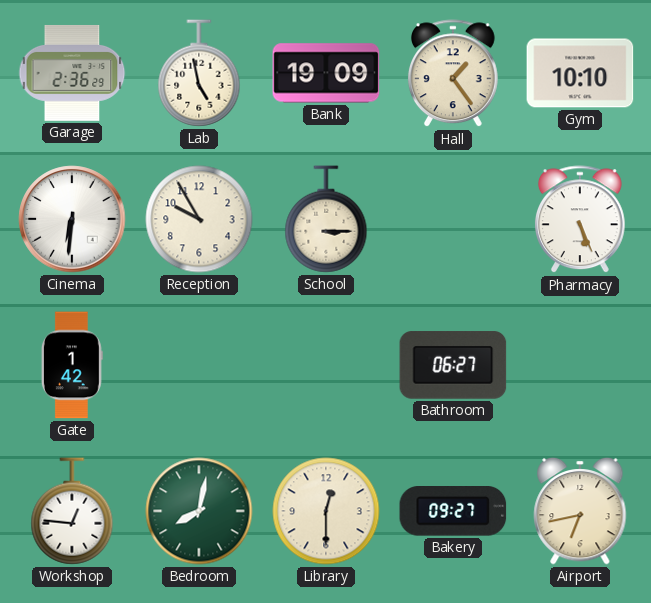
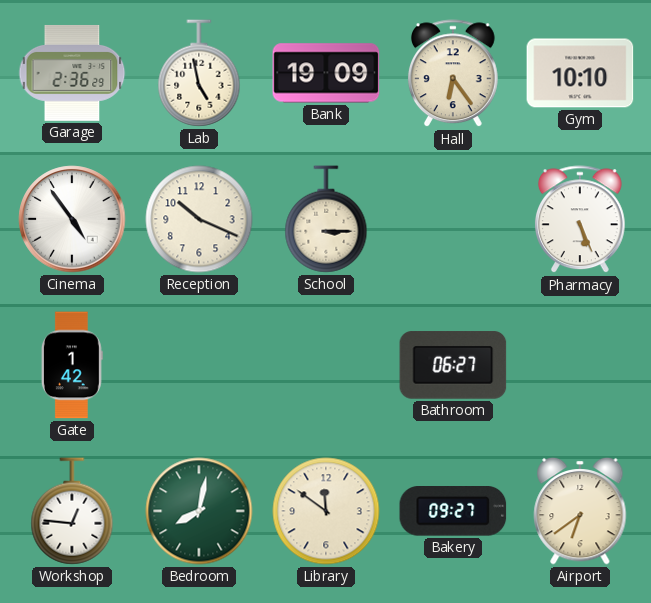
Hall: 1:24 -> 6:24 (453, 74)
Cinema: 6:31 -> 4:54 (72, 219)
Reception: 9:55 -> 10:19 (199, 219)
Library: 12:30 -> 11:51 (326, 511)
Airport: 6:43 -> 6:39 (580, 511)
